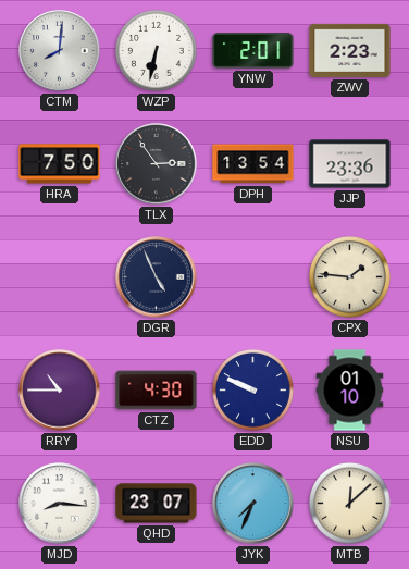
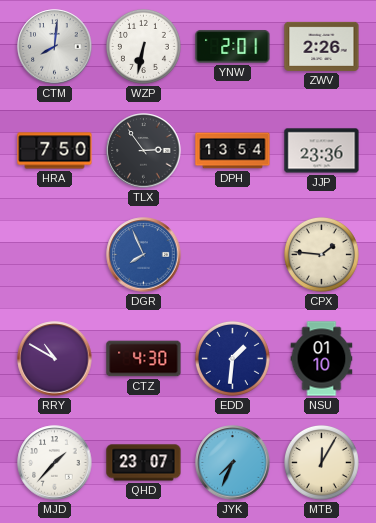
ZWV: 2:23 -> 2:26 (322, 46)
DGR: 4:56 -> 7:56 (144, 255)
DGR dial: navy -> blue (144, 255)
RRY: 10:45 -> 10:50 (55, 359)
EDD: 9:49 -> 1:31 (232, 358)
MJD: 8:16 -> 1:37 (55, 463)
MTB: 12:08 -> 12:05 (321, 462)
